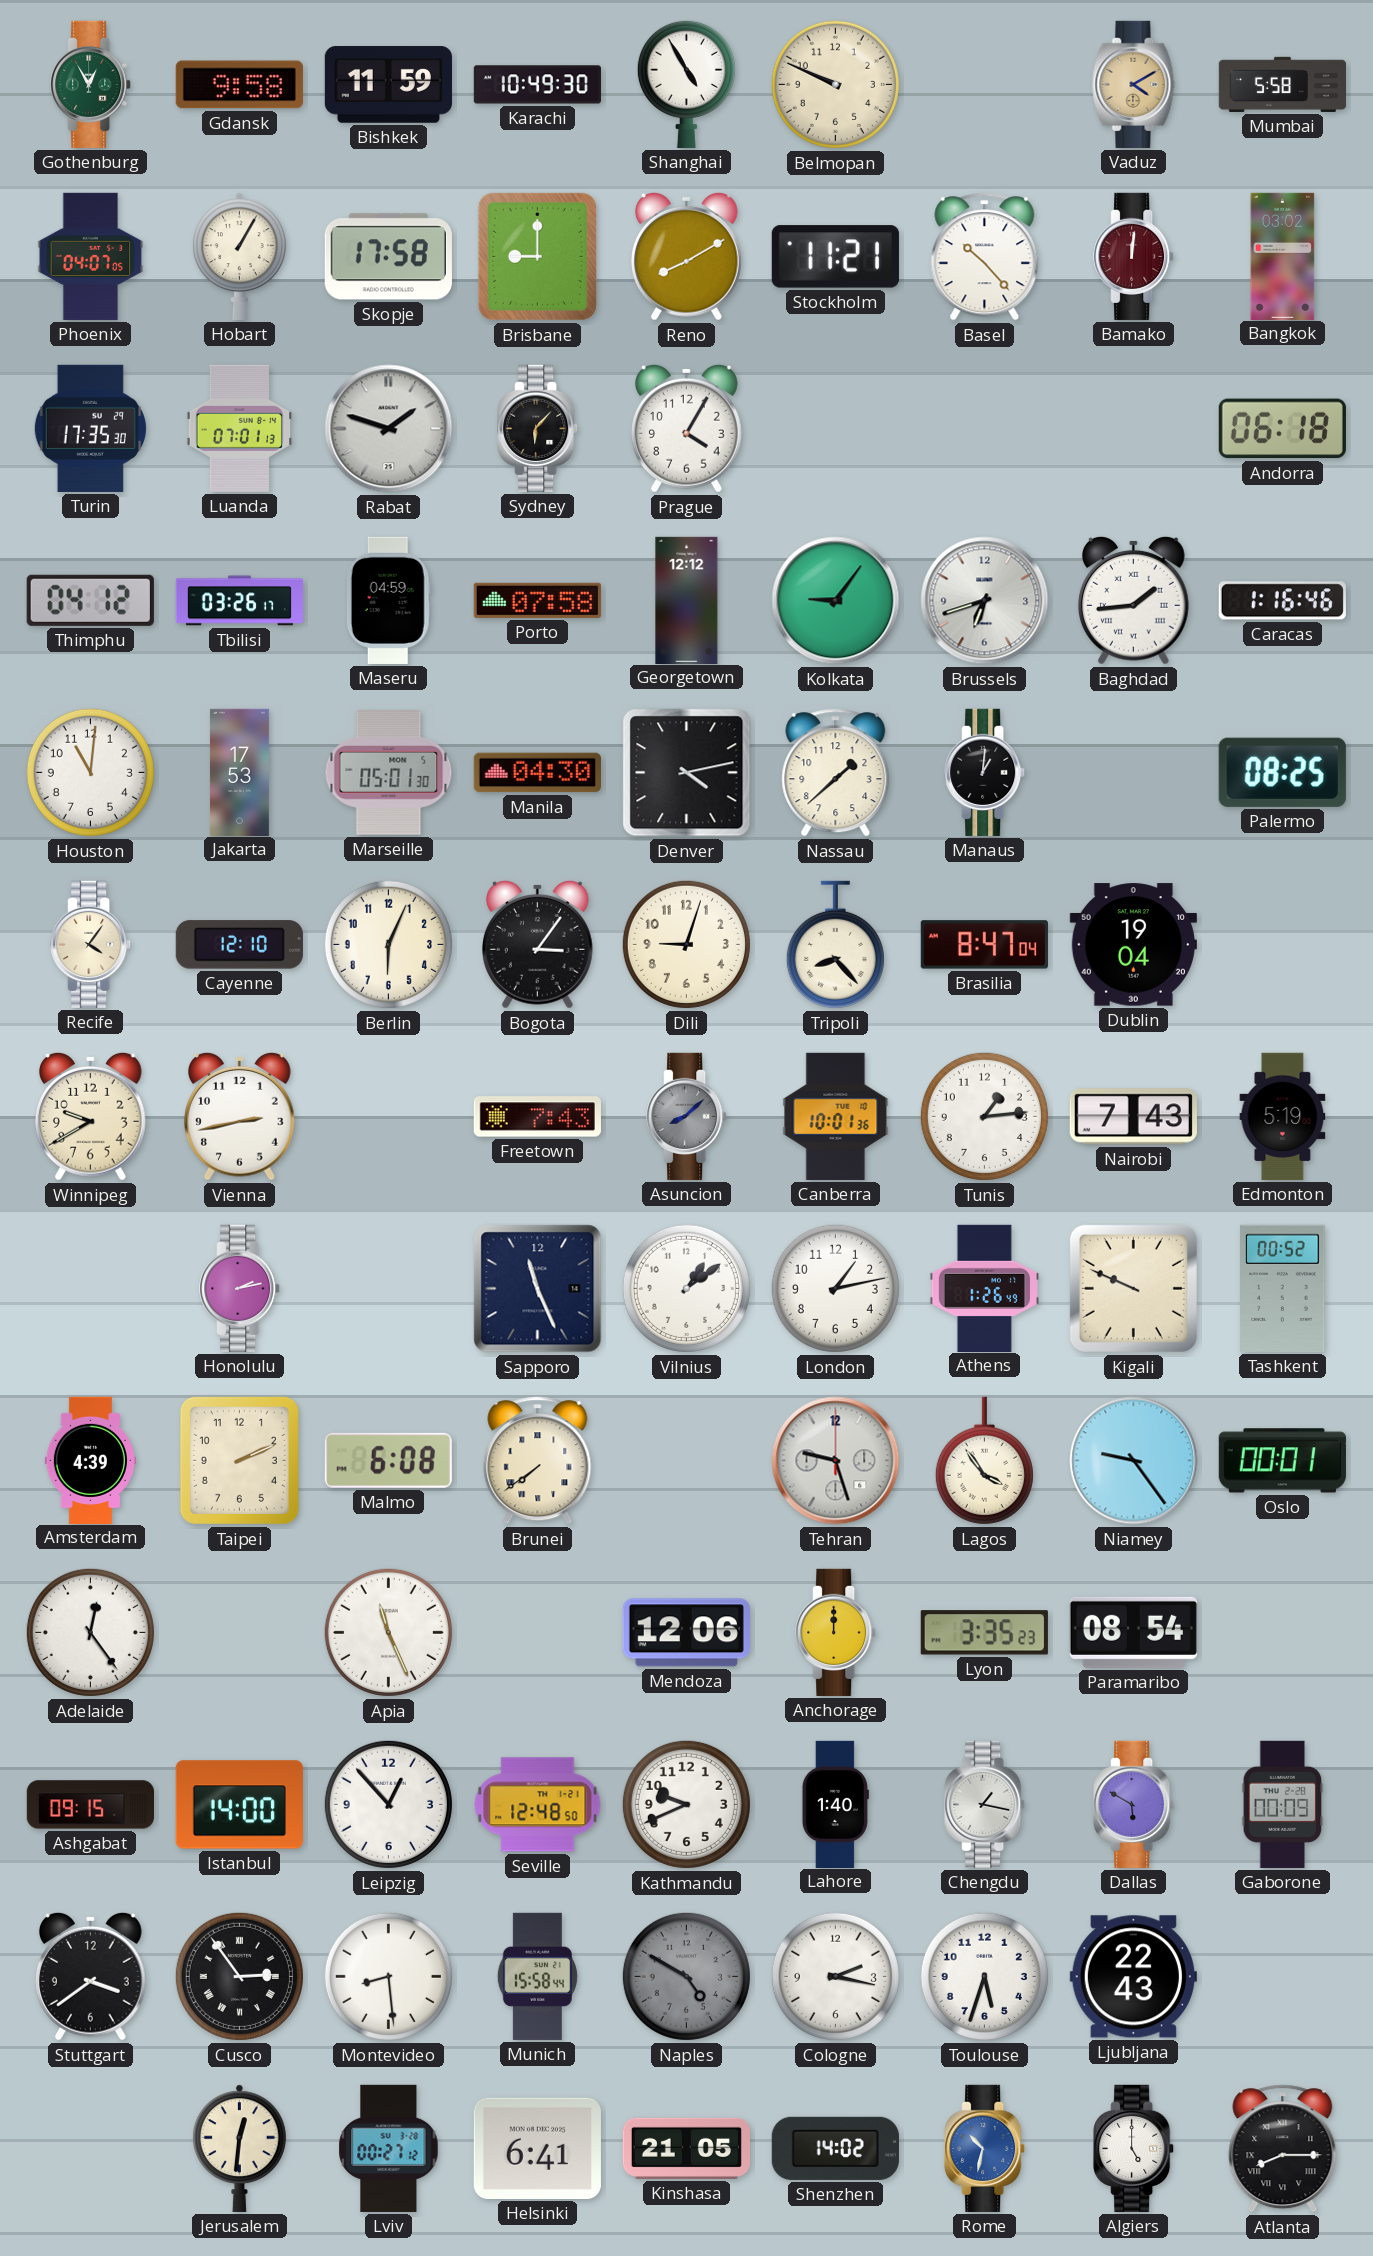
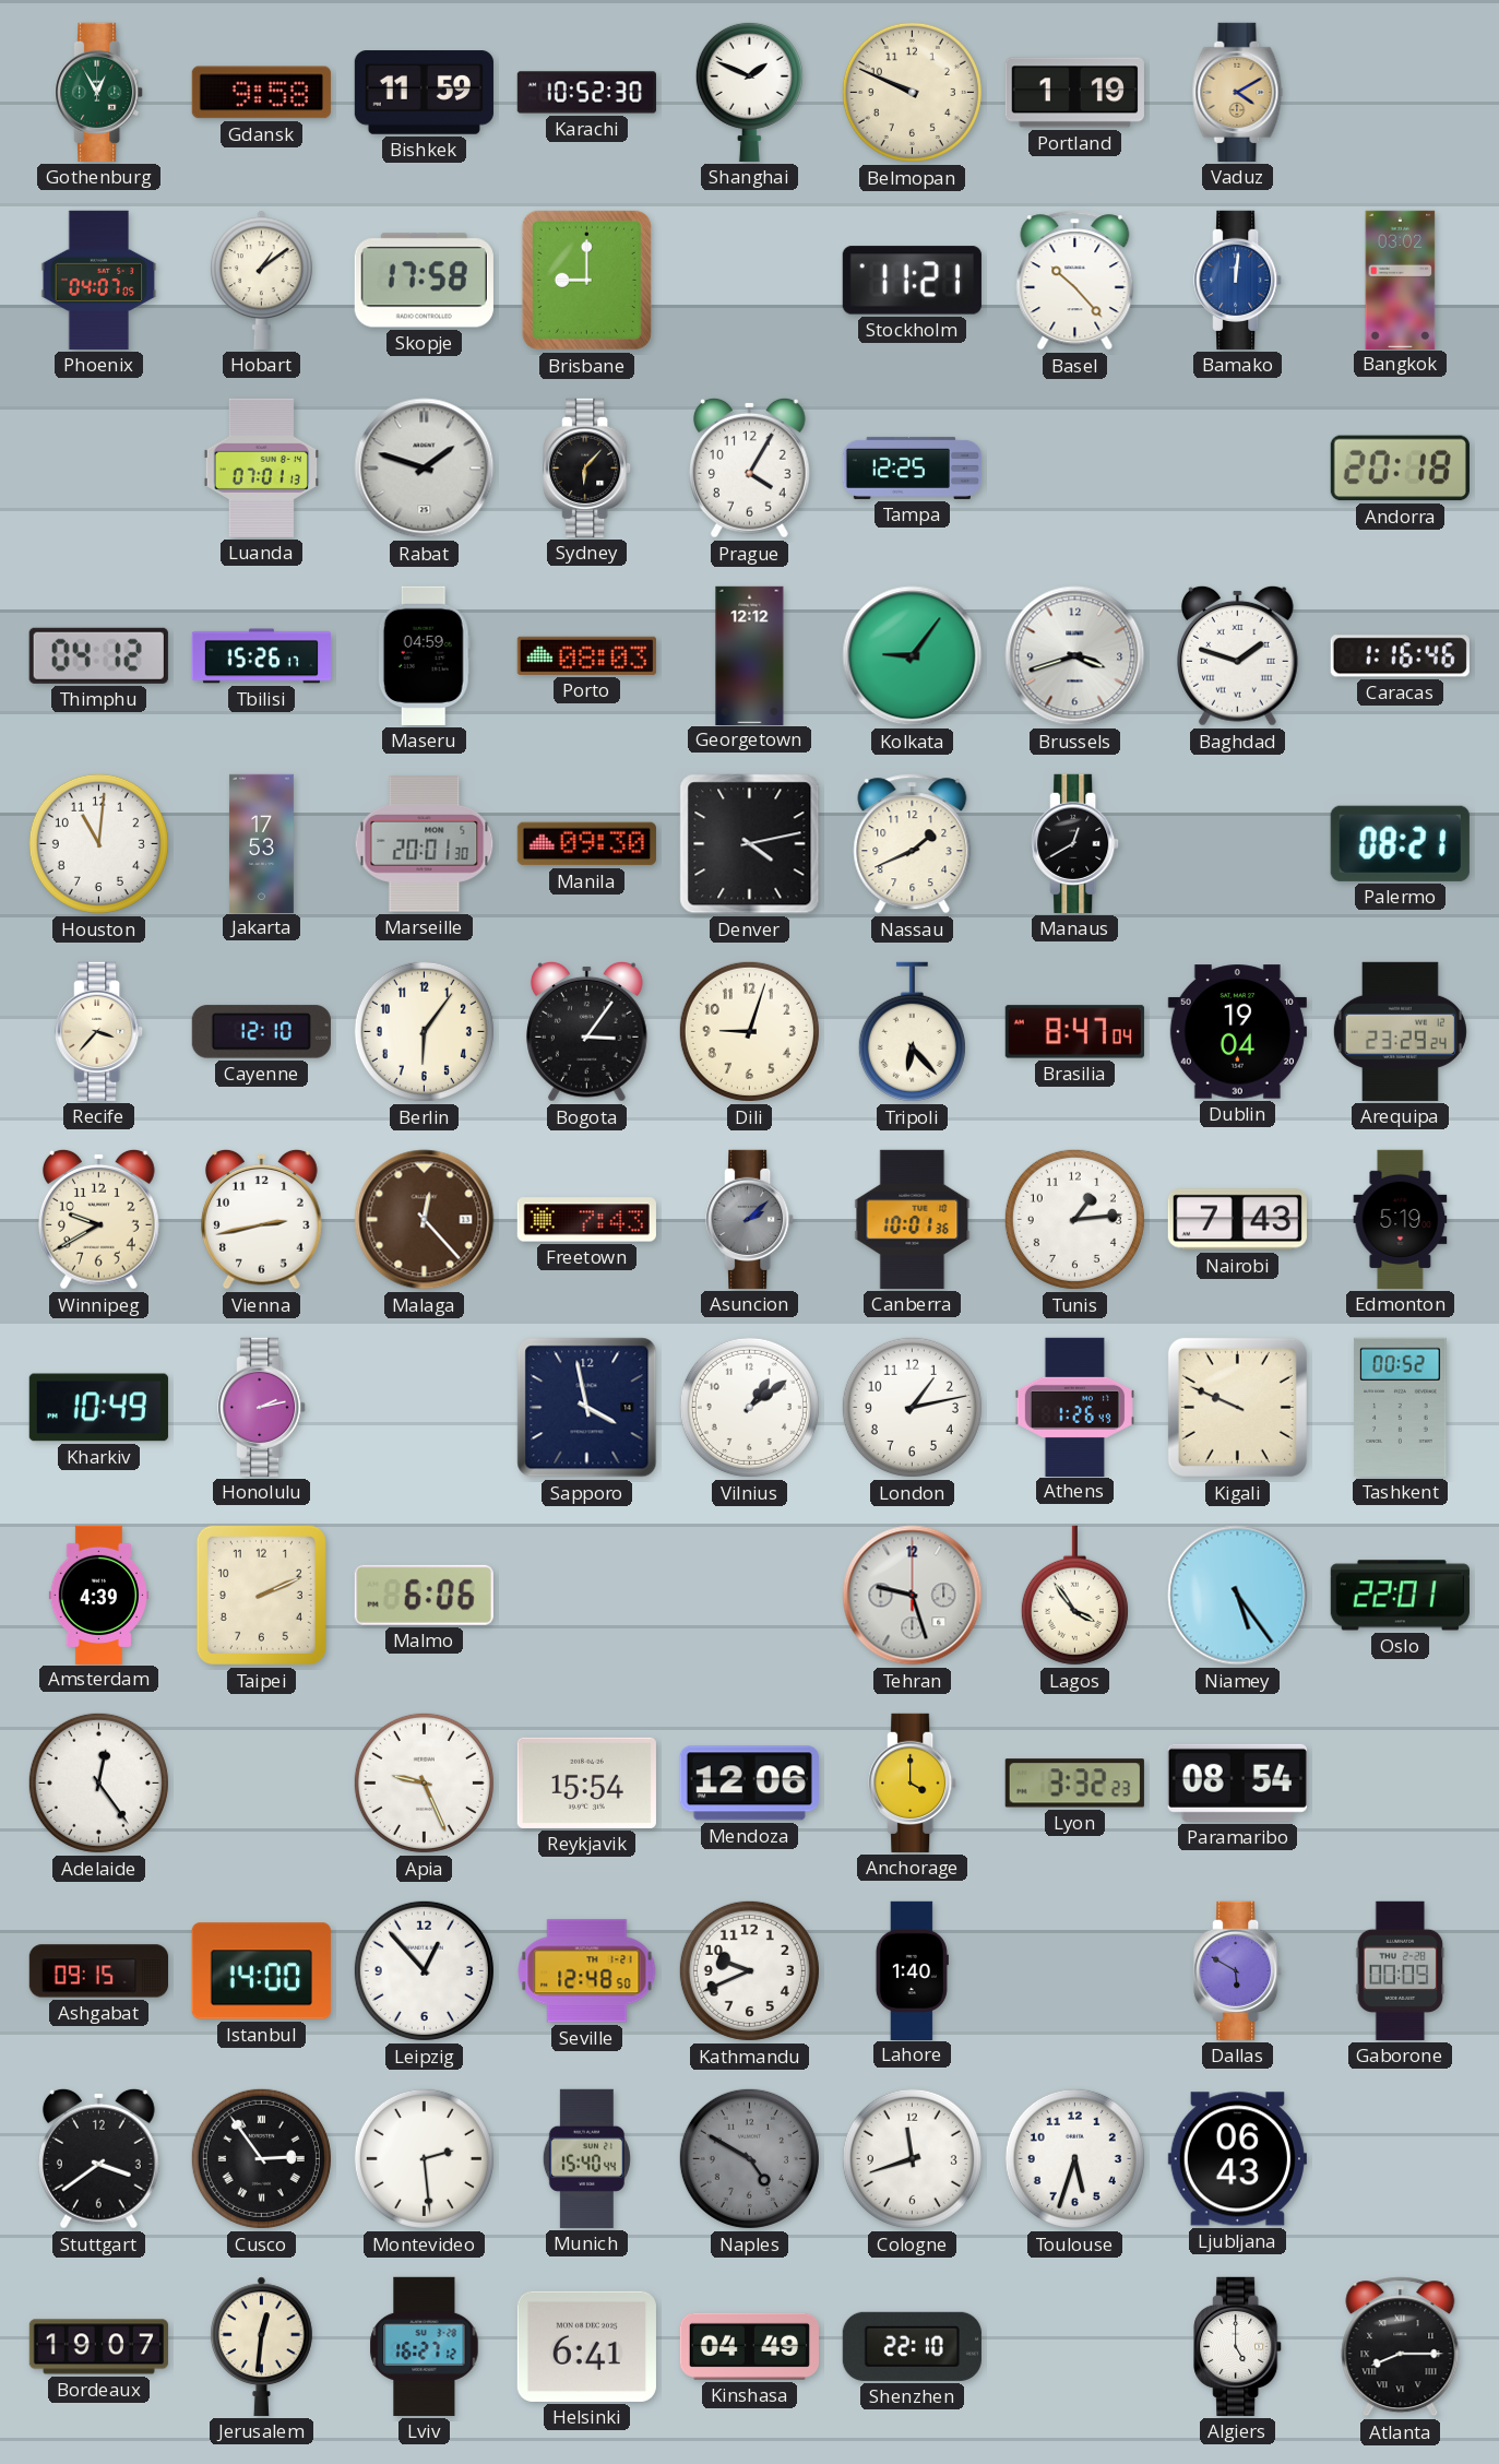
Karachi: 10:49 -> 10:52 (586, 93)
Shanghai: 4:55 -> 1:49 (749, 92)
Portland: none -> 1:19 (1074, 93)
Mumbai: 5:58 -> none (1282, 84)
Hobart: 1:05 -> 1:09 (262, 280)
Reno: 8:10 -> none (687, 256)
Bamako dial: burgundy -> blue (1238, 280)
Turin: 17:35 -> none (90, 428)
Tampa: none -> 12:25 (912, 467)
Andorra: 06:18 -> 20:18 (1400, 469)
Tbilisi: 03:26 -> 15:26 (261, 656)
Porto: 07:58 -> 08:03 (586, 655)
Brussels: 6:42 -> 3:42 (1075, 656)
Baghdad: 1:44 -> 1:48 (1238, 655)
Marseille: 05:01 -> 20:01 (425, 844)
Manila: 04:30 -> 09:30 (586, 844)
Nassau: 1:38 -> 1:41 (913, 844)
Manaus: 1:01 -> 12:40 (1075, 843)
Palermo: 08:25 -> 08:21 (1400, 843)
Recife: 4:06 -> 3:37 (99, 1031)
Berlin: 6:04 -> 6:06 (424, 1031)
Tripoli: 8:23 -> 6:23 (912, 1032)
Arequipa: none -> 23:29 (1400, 1031)
Malaga: none -> 12:23 (425, 1220)
Asuncion: 8:08 -> 2:08 (750, 1219)
Kharkiv: none -> 10:49 (98, 1408)
Sapporo: 11:26 -> 3:58 (587, 1408)
Malmo: 6:08 -> 6:06 (424, 1595)
Brunei: 7:39 -> none (538, 1461)
Niamey: 9:24 -> 5:24 (1238, 1596)
Oslo: 00:01 -> 22:01 (1400, 1596)
Apia: 11:26 -> 9:26 (424, 1782)
Reykjavik: none -> 15:54 (586, 1782)
Anchorage: 12:00 -> 4:00 (913, 1782)
Lyon: 3:35 -> 3:32 (1074, 1784)
Chengdu: 1:17 -> none (985, 1804)
Montevideo: 8:29 -> 2:29 (424, 2158)
Munich: 15:58 -> 15:40 (586, 2158)
Cologne: 2:17 -> 11:42 (912, 2158)
Ljubljana: 22:43 -> 06:43 (1237, 2159)
Bordeaux: none -> 19:07 (98, 2347)
Lviv: 00:27 -> 16:27 (425, 2346)
Kinshasa: 21:05 -> 04:49 (749, 2346)
Shenzhen: 14:02 -> 22:10 (912, 2346)
Rome: 10:32 -> none (985, 2148)
